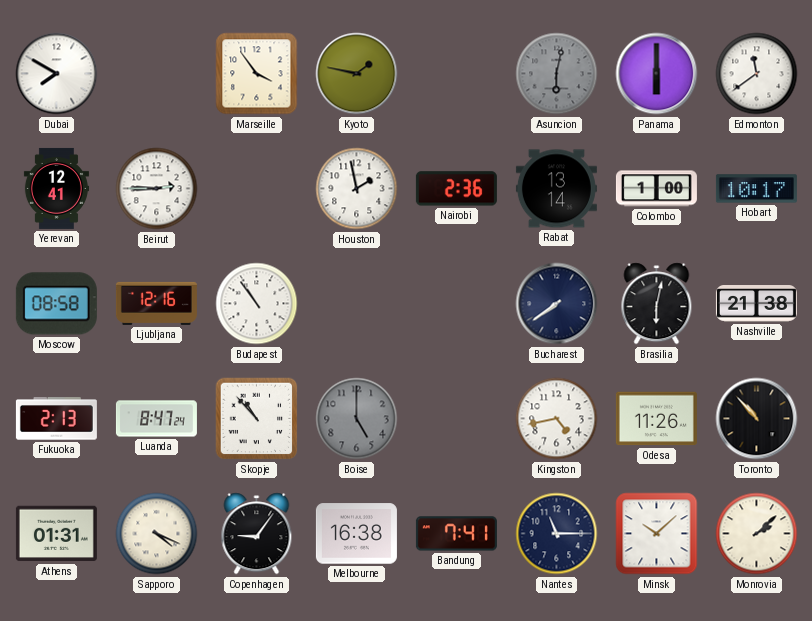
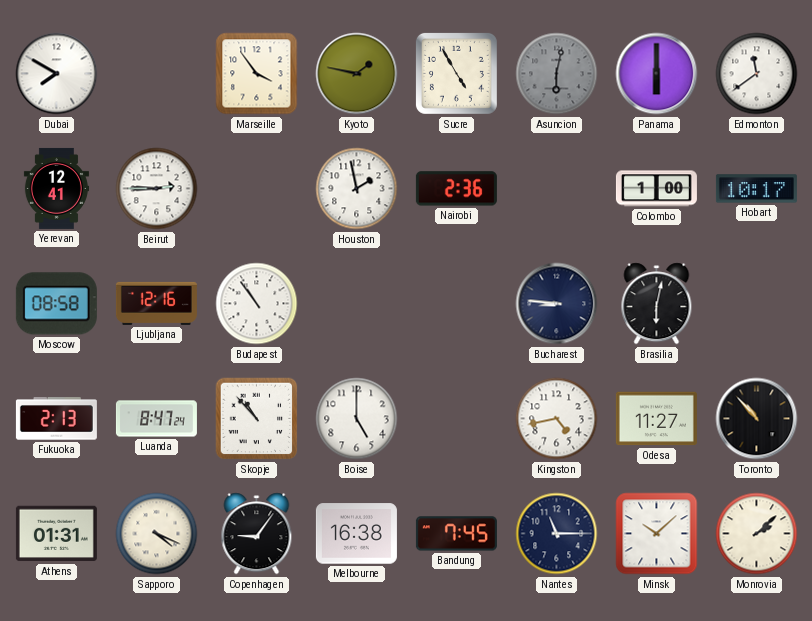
Sucre: none -> 4:55 (456, 73)
Rabat: 13:14 -> none (556, 189)
Bucharest: 7:39 -> 8:46 (557, 304)
Nashville: 21:38 -> none (756, 304)
Boise dial: grey -> white (357, 419)
Odesa: 11:26 -> 11:27 (656, 419)
Bandung: 7:41 -> 7:45 (456, 534)
